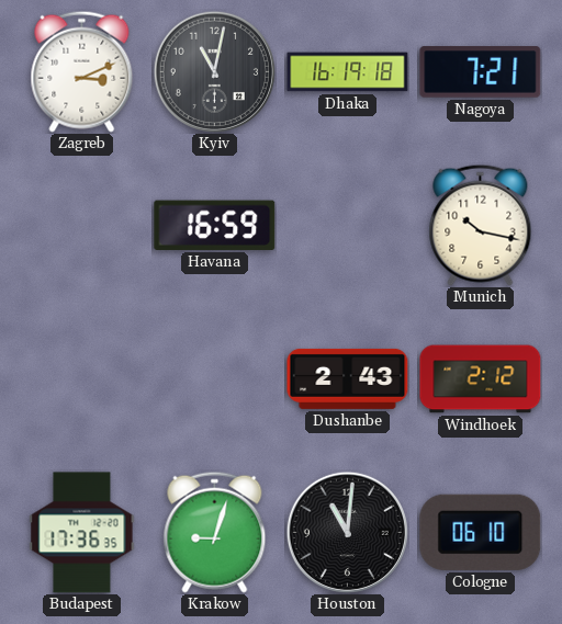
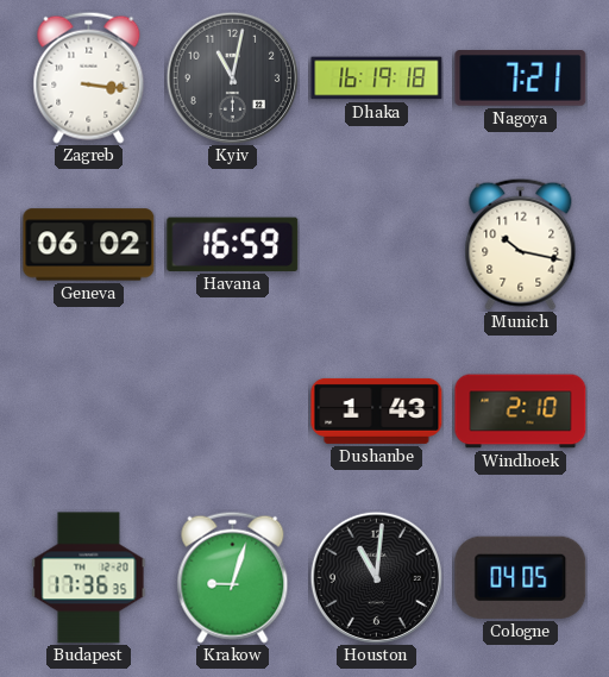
Zagreb: 3:11 -> 3:16 (89, 77)
Geneva: none -> 06:02 (89, 245)
Dushanbe: 2:43 -> 1:43 (377, 410)
Windhoek: 2:12 -> 2:10 (521, 412)
Cologne: 06:10 -> 04:05 (521, 577)
